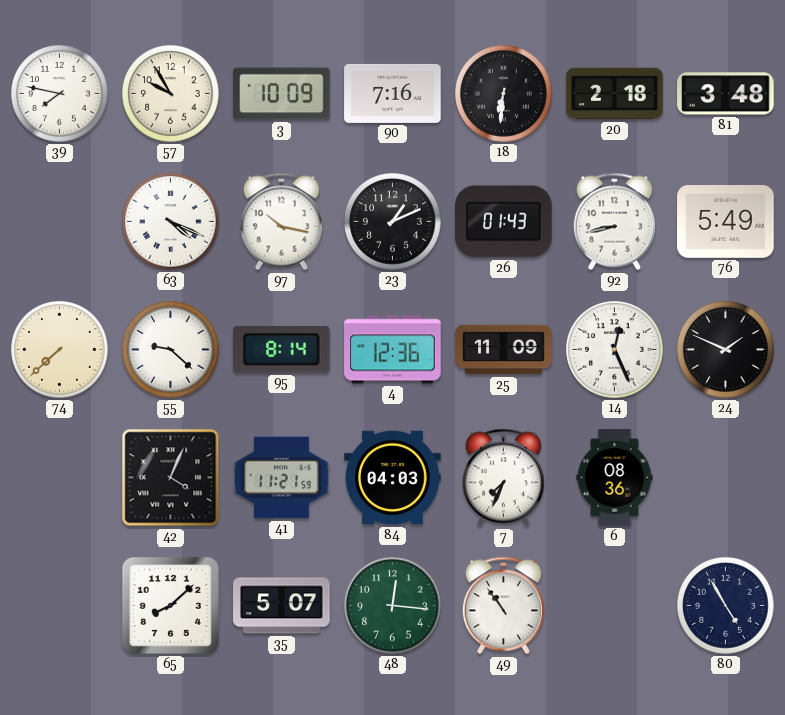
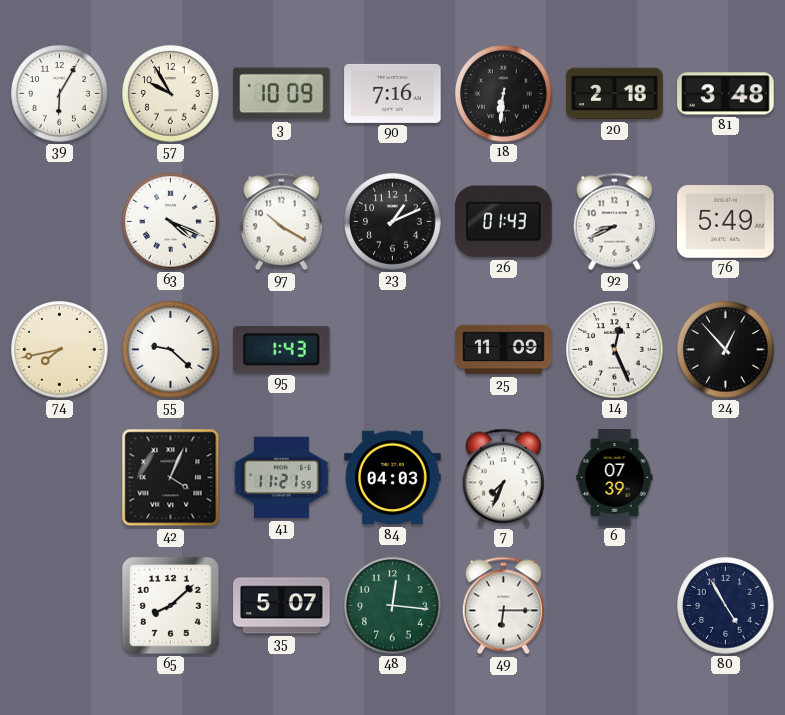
39: 7:47 -> 6:05 (60, 94)
97: 10:17 -> 10:20 (281, 222)
92: 8:43 -> 8:41 (614, 222)
74: 7:38 -> 7:43 (60, 350)
95: 8:14 -> 1:43 (282, 350)
4: 12:36 -> none (393, 350)
24: 1:49 -> 12:53 (726, 350)
6: 08:36 -> 07:39 (615, 478)
49: 10:54 -> 6:15 (503, 606)
